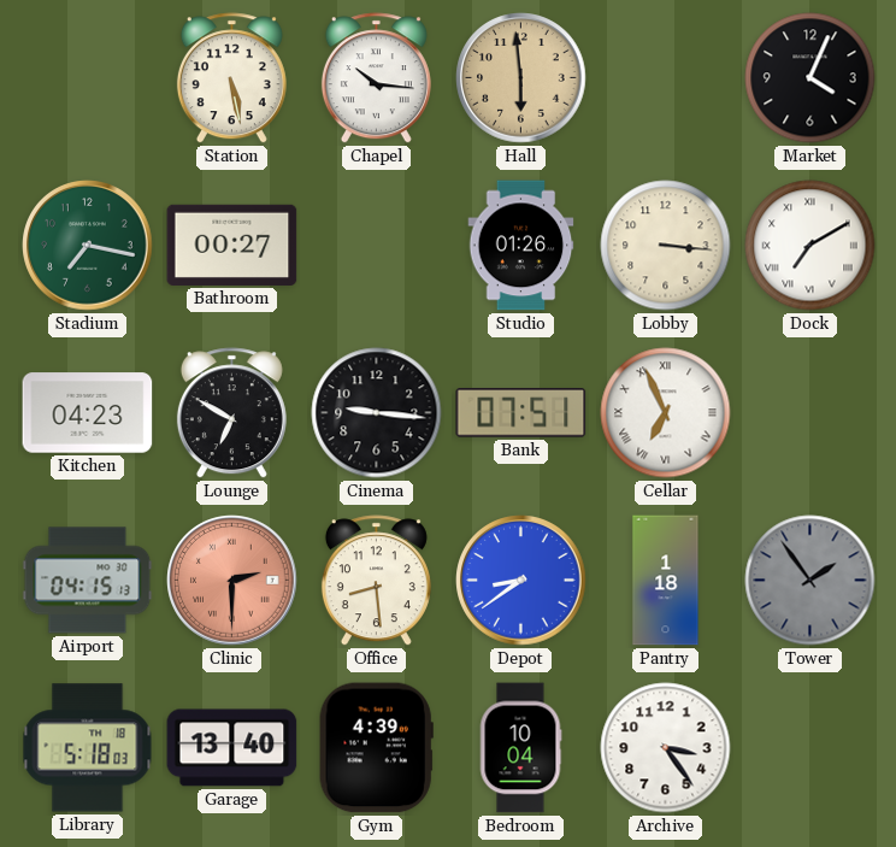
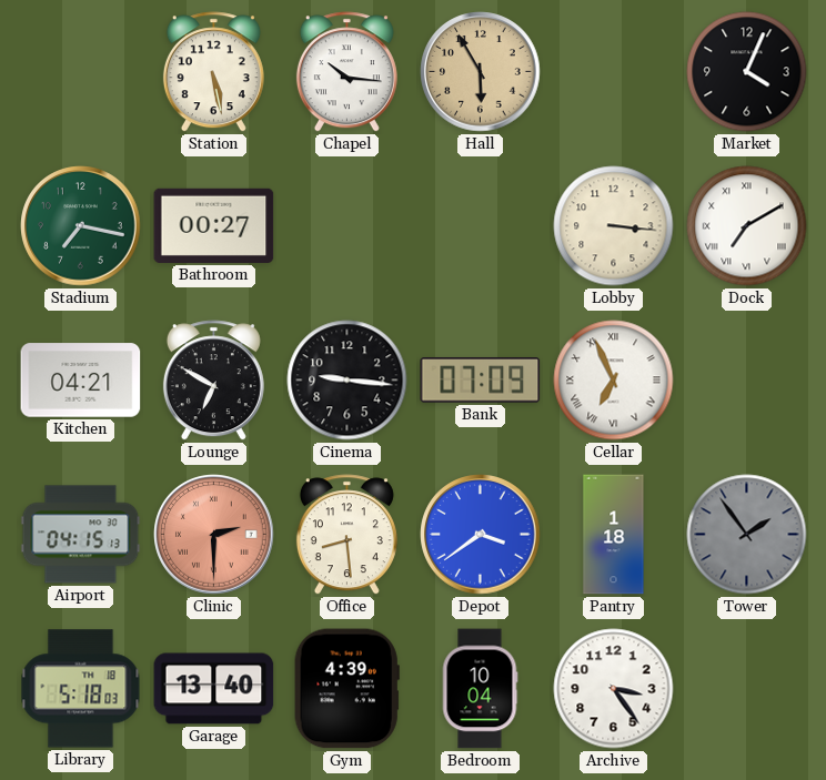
Hall: 5:59 -> 5:55 (481, 72)
Studio: 01:26 -> none (521, 246)
Kitchen: 04:23 -> 04:21 (81, 381)
Bank: 07:51 -> 07:09 (481, 381)
Depot: 8:39 -> 3:39 (481, 535)
